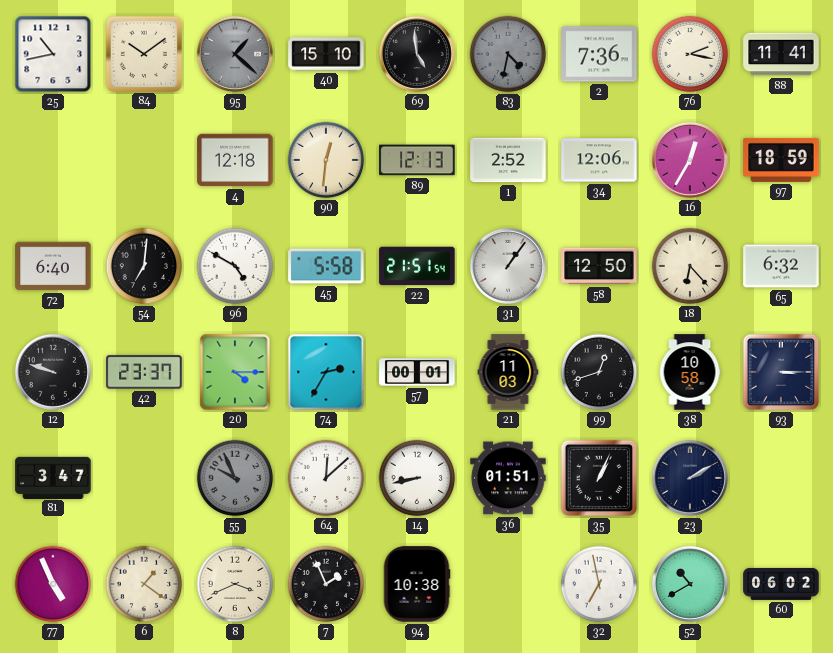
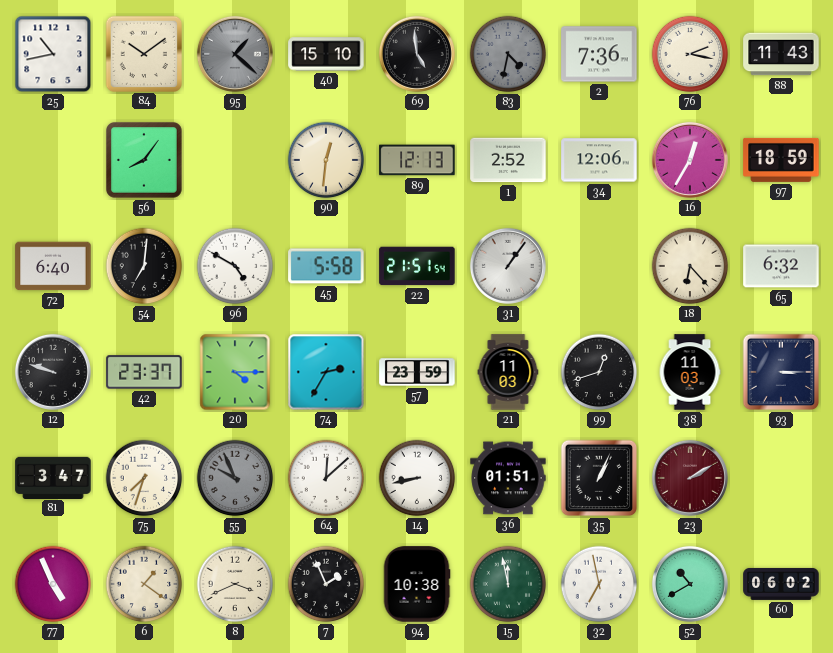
88: 11:41 -> 11:43 (781, 54)
56: none -> 8:06 (145, 161)
4: 12:18 -> none (235, 160)
58: 12:50 -> none (599, 266)
57: 00:01 -> 23:59 (417, 372)
38: 10:58 -> 11:03 (690, 372)
75: none -> 7:33 (144, 478)
23 dial: navy -> burgundy (690, 478)
15: none -> 11:58 (508, 584)
